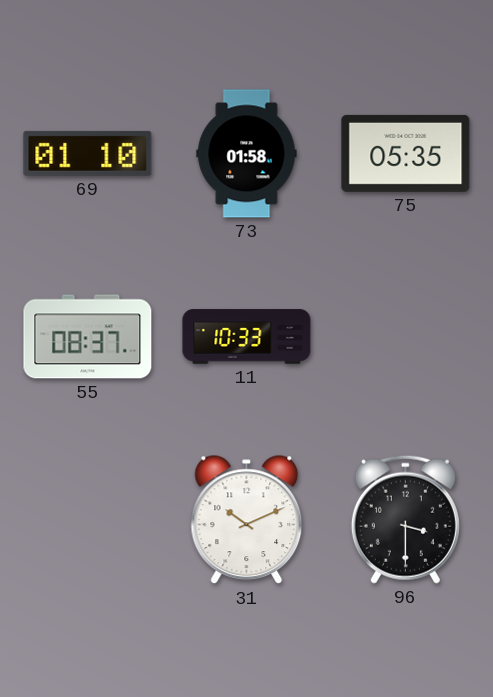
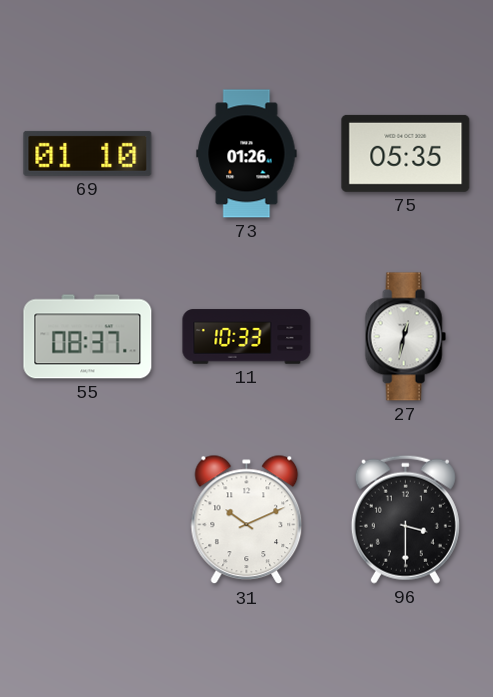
73: 01:58 -> 01:26 (247, 154)
27: none -> 12:32 (405, 337)
